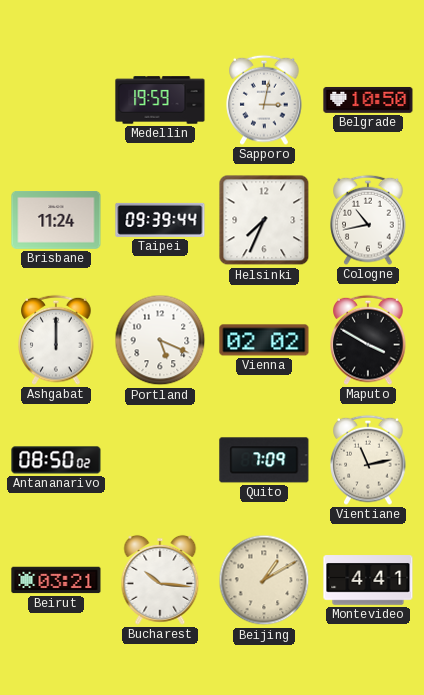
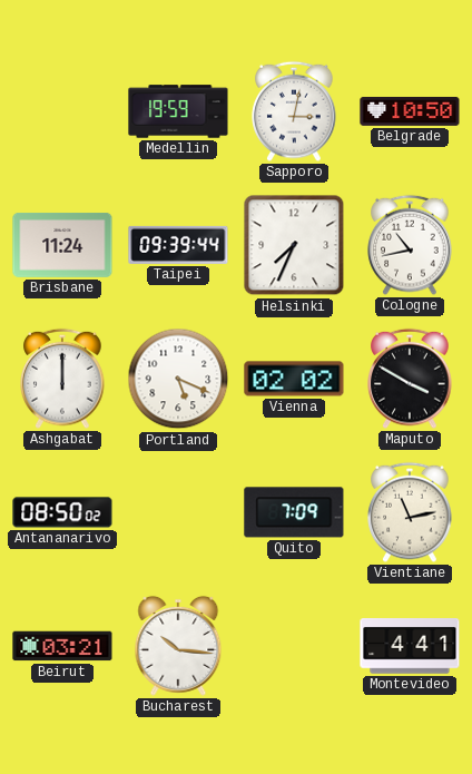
Beijing: 1:10 -> none (264, 580)
